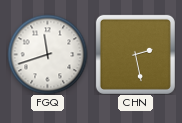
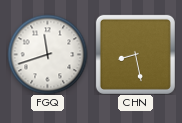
CHN: 2:28 -> 8:28 (135, 54)
